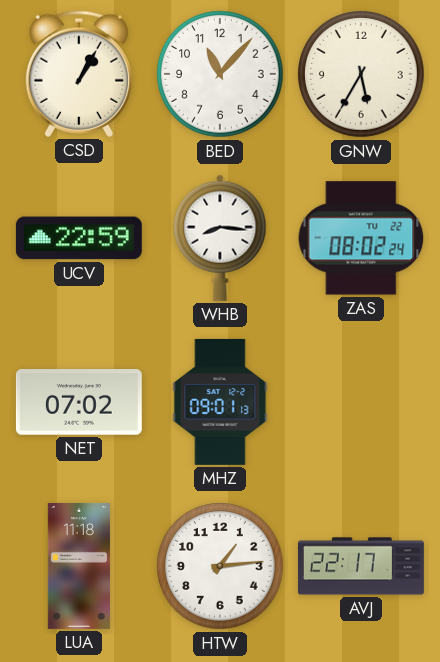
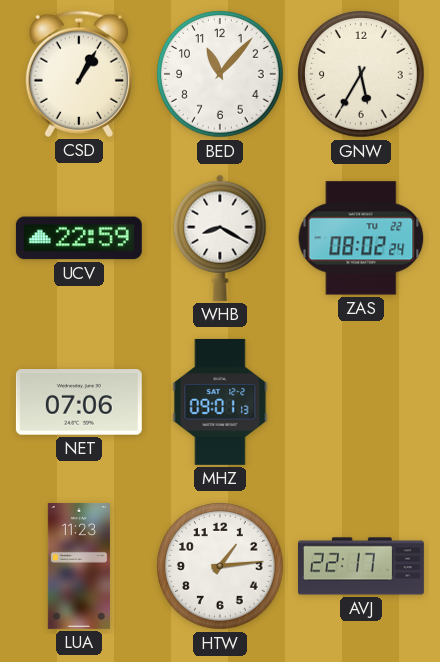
WHB: 8:16 -> 8:20 (220, 238)
NET: 07:02 -> 07:06 (79, 402)
LUA: 11:18 -> 11:23 (79, 566)
